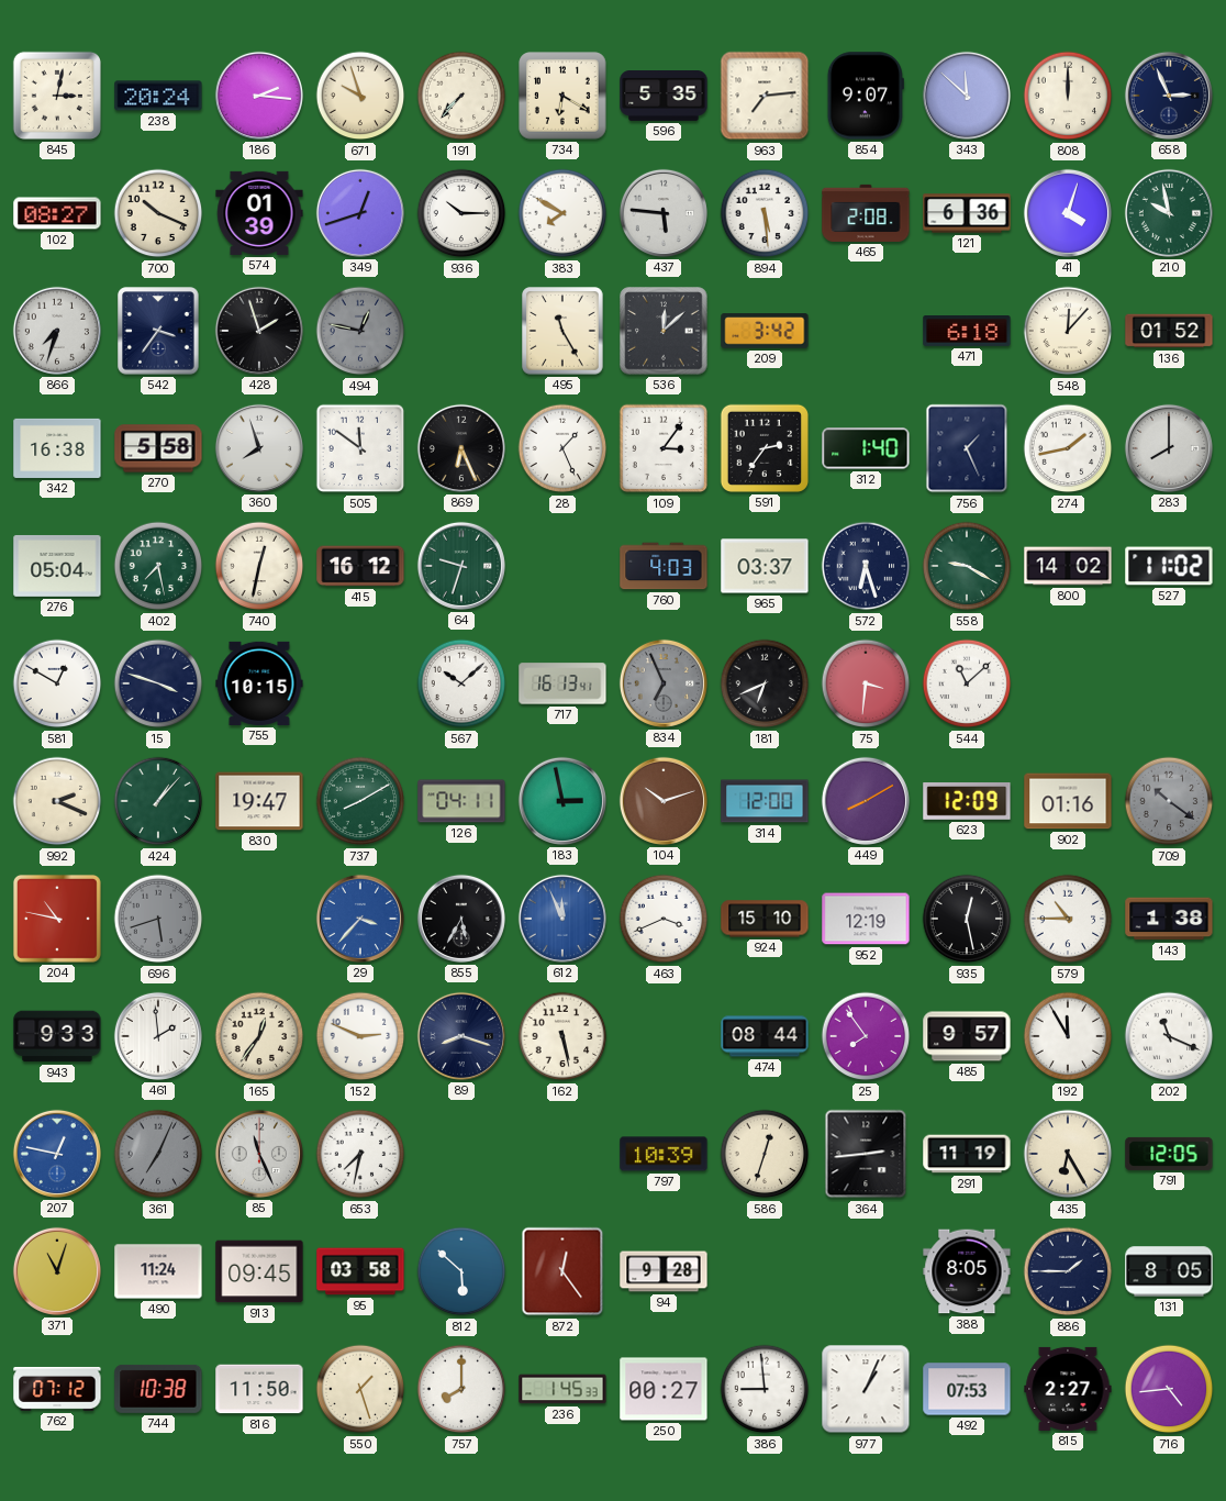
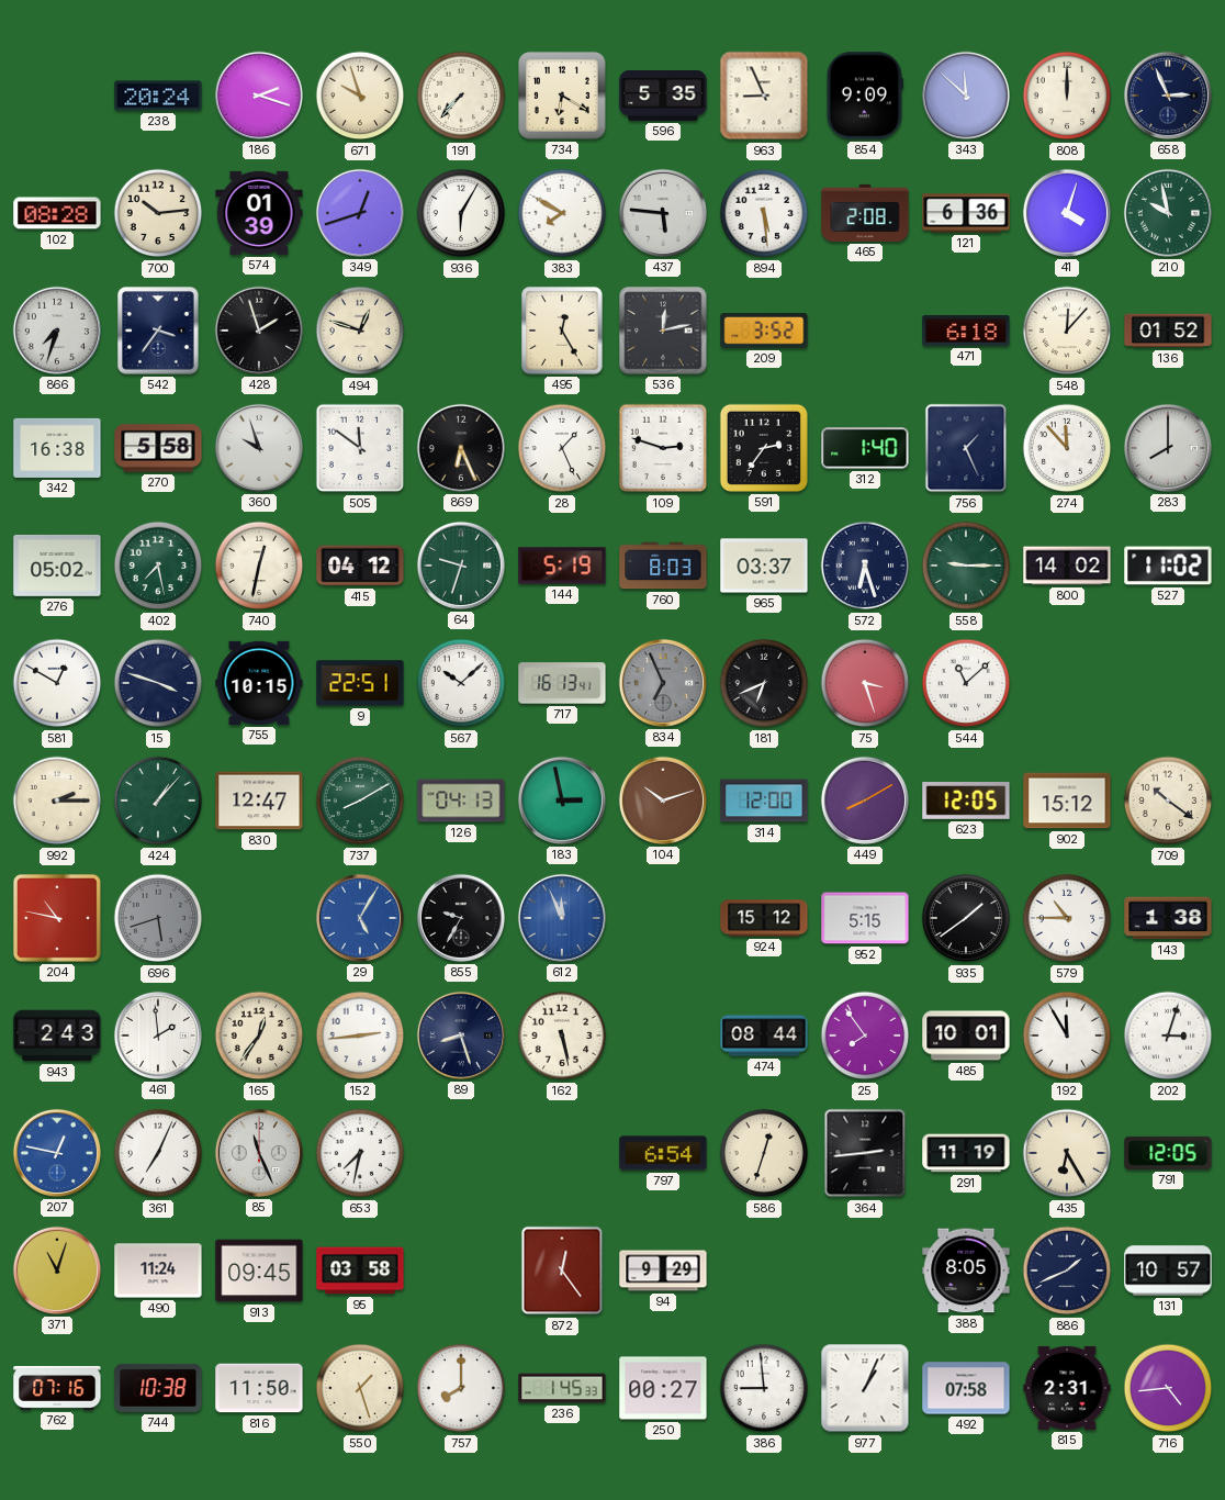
845: 3:02 -> none (57, 96)
186: 2:16 -> 2:18 (259, 96)
963: 7:14 -> 8:56 (764, 96)
854: 9:07 -> 9:09 (865, 96)
102: 08:27 -> 08:28 (57, 213)
700: 10:19 -> 10:14 (158, 213)
936: 10:15 -> 6:05 (461, 213)
494: 12:47 -> 12:48 (360, 331)
494 dial: grey -> cream (360, 331)
495: 11:25 -> 12:25 (562, 331)
536: 12:08 -> 12:13 (663, 331)
209: 3:42 -> 3:52 (764, 331)
360: 7:57 -> 9:57 (259, 448)
109: 3:06 -> 2:48 (663, 448)
274: 1:43 -> 11:53 (1067, 448)
276: 05:04 -> 05:02 (57, 566)
415: 16:12 -> 04:12 (360, 566)
144: none -> 5:19 (562, 566)
760: 4:03 -> 8:03 (663, 566)
558: 9:20 -> 9:15 (966, 566)
9: none -> 22:51 (360, 683)
75: 3:31 -> 3:27 (865, 683)
992: 2:19 -> 2:15 (57, 801)
830: 19:47 -> 12:47 (259, 801)
126: 04:11 -> 04:13 (461, 801)
623: 12:09 -> 12:05 (966, 802)
902: 01:16 -> 15:12 (1067, 801)
709 dial: grey -> cream (1168, 801)
29: 3:37 -> 5:05 (360, 918)
855: 5:35 -> 9:35 (461, 918)
463: 3:41 -> none (664, 919)
924: 15:10 -> 15:12 (764, 918)
952: 12:19 -> 5:15 (865, 918)
935: 12:28 -> 1:39 (966, 918)
943: 9:33 -> 2:43 (57, 1036)
152: 2:49 -> 2:44 (360, 1036)
89: 8:18 -> 8:27 (461, 1036)
485: 9:57 -> 10:01 (966, 1036)
202: 11:19 -> 3:03 (1168, 1036)
361 dial: grey -> white (158, 1153)
797: 10:39 -> 6:54 (663, 1153)
812: 5:52 -> none (461, 1271)
94: 9:28 -> 9:29 (663, 1270)
886: 1:45 -> 1:41 (1067, 1270)
131: 8:05 -> 10:57 (1168, 1270)
762: 07:12 -> 07:16 (57, 1388)
492: 07:53 -> 07:58 (966, 1388)
815: 2:27 -> 2:31 (1067, 1388)
